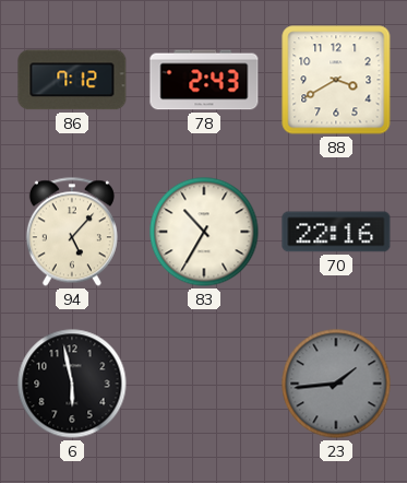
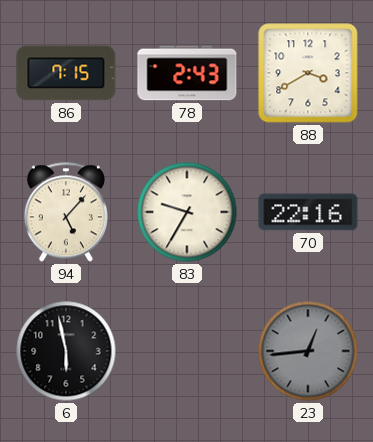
86: 7:12 -> 7:15 (66, 73)
83: 10:35 -> 9:35 (187, 212)
23: 1:44 -> 12:44 (308, 351)
